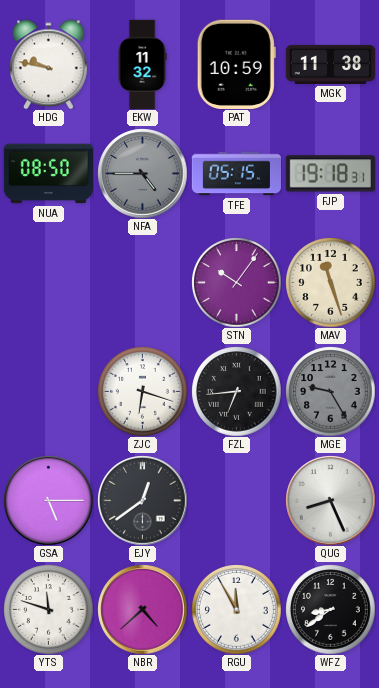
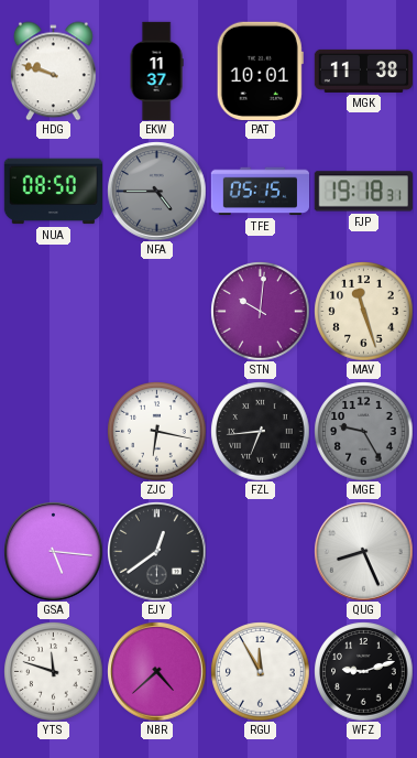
HDG: 9:47 -> 9:48 (53, 71)
EKW: 11:32 -> 11:37 (156, 71)
PAT: 10:59 -> 10:01 (260, 71)
STN: 10:06 -> 10:01 (260, 311)
ZJC: 6:18 -> 6:17 (156, 431)
GSA: 5:15 -> 5:16 (53, 551)
WFZ: 8:39 -> 9:12 (363, 671)
